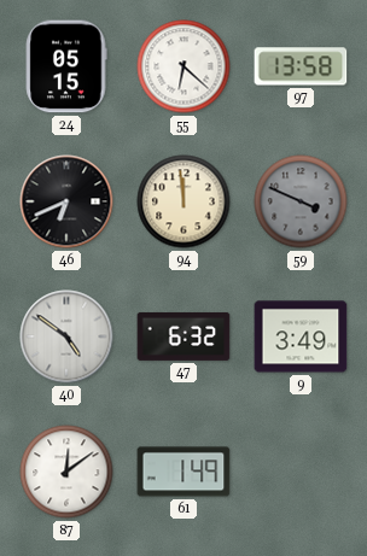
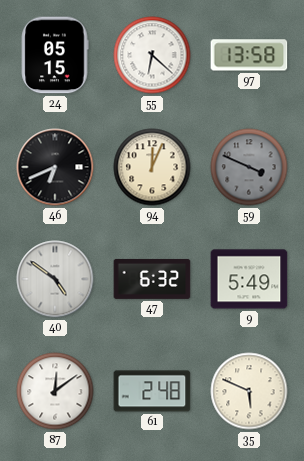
94: 11:59 -> 12:04 (152, 167)
9: 3:49 -> 5:49 (249, 279)
61: 1:49 -> 2:48 (152, 391)
35: none -> 5:49 (249, 391)
